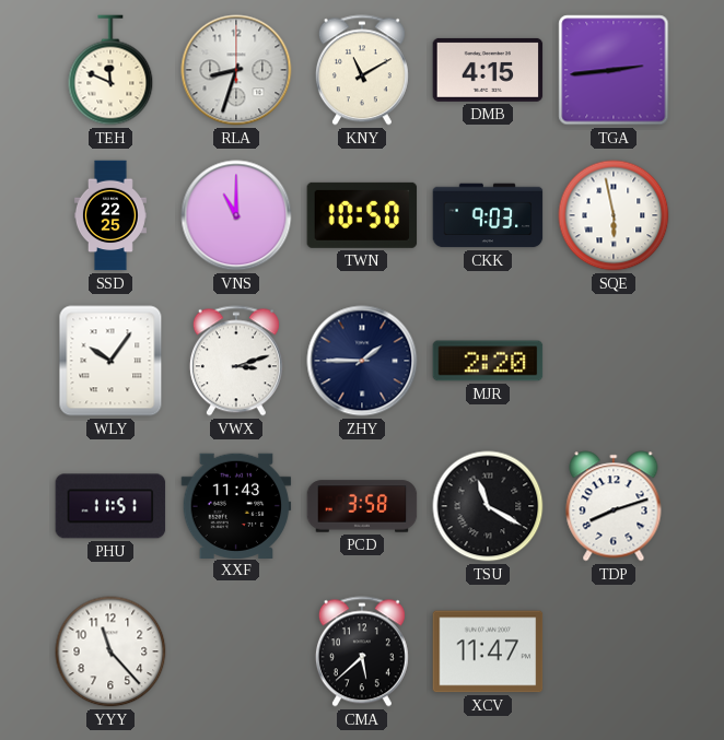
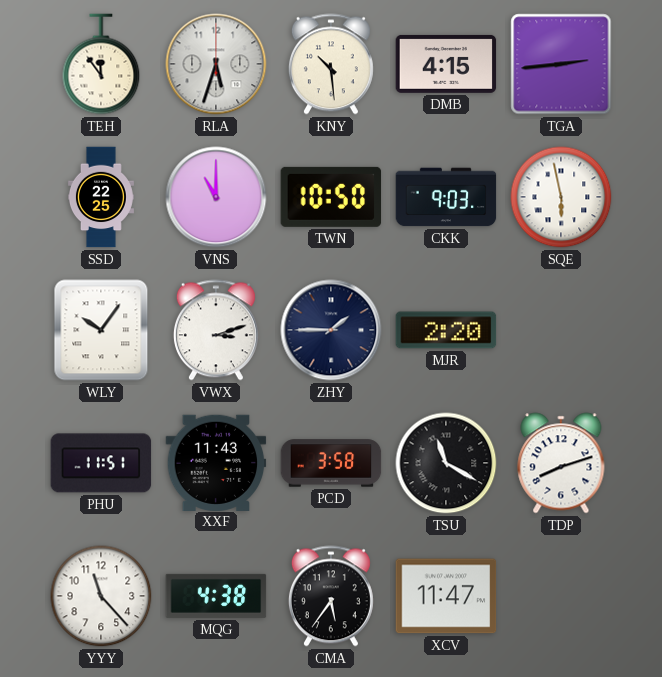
TEH: 11:49 -> 11:54 (101, 64)
RLA: 8:33 -> 5:33 (216, 64)
KNY: 11:10 -> 10:29 (331, 64)
MQG: none -> 4:38 (216, 596)
CMA: 5:38 -> 5:36 (331, 596)
